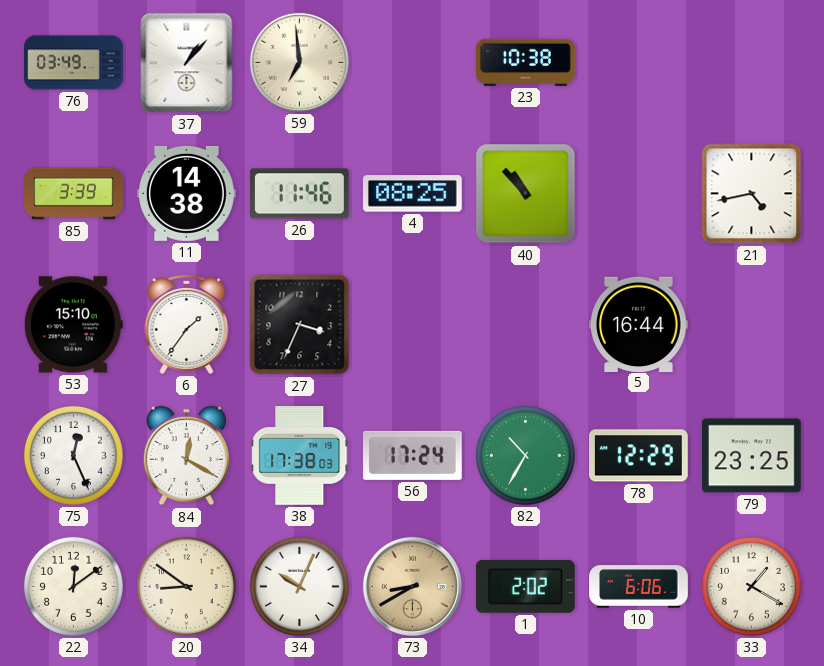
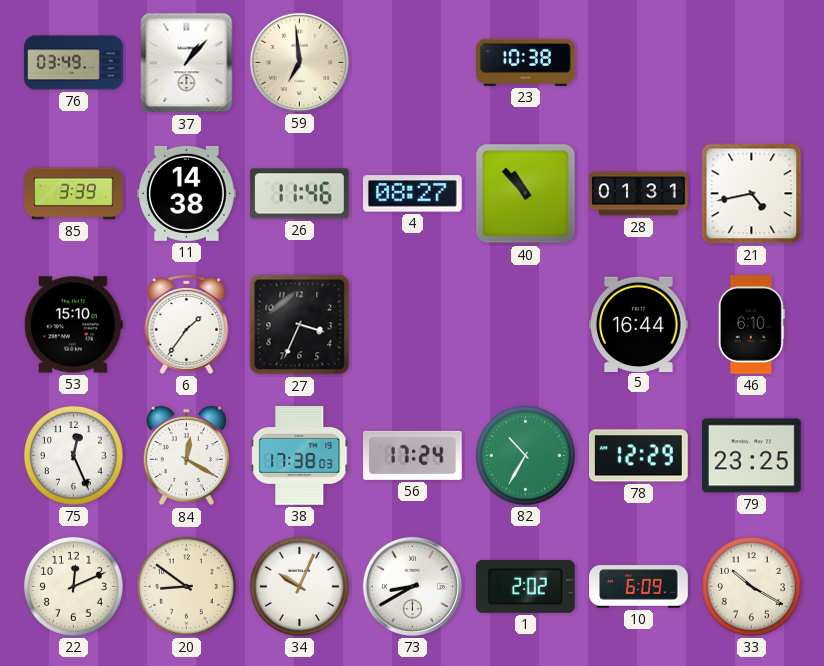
4: 08:25 -> 08:27 (413, 194)
28: none -> 01:31 (639, 194)
46: none -> 6:10 (751, 325)
22: 12:09 -> 12:11 (73, 586)
73 dial: champagne -> white (412, 586)
10: 6:06 -> 6:09 (639, 587)
33: 1:20 -> 10:20 (751, 586)
